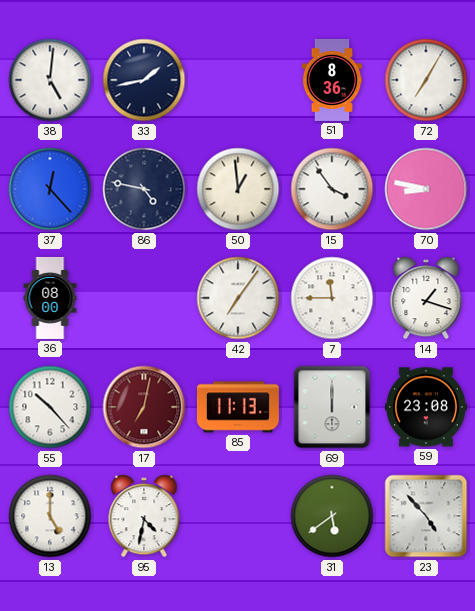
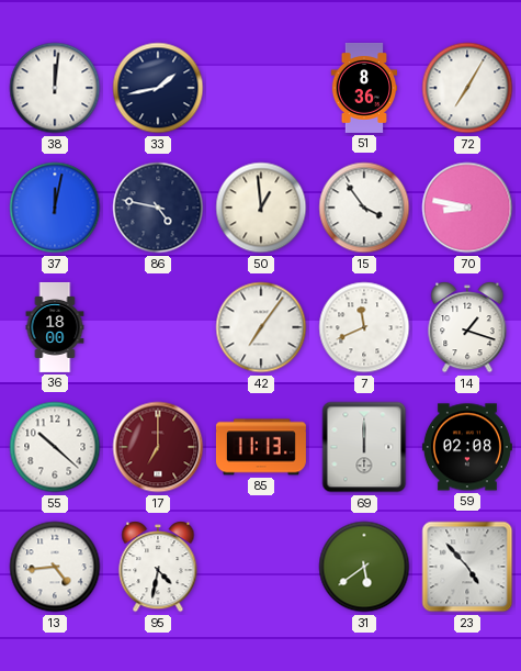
38: 5:01 -> 12:01 (55, 88)
37: 12:23 -> 12:02 (55, 208)
36: 08:00 -> 18:00 (55, 327)
7: 11:45 -> 11:41 (364, 327)
55: 10:23 -> 10:22 (55, 447)
17: 7:02 -> 7:00 (158, 447)
59: 23:08 -> 02:08 (467, 447)
13: 5:00 -> 4:44 (55, 567)
